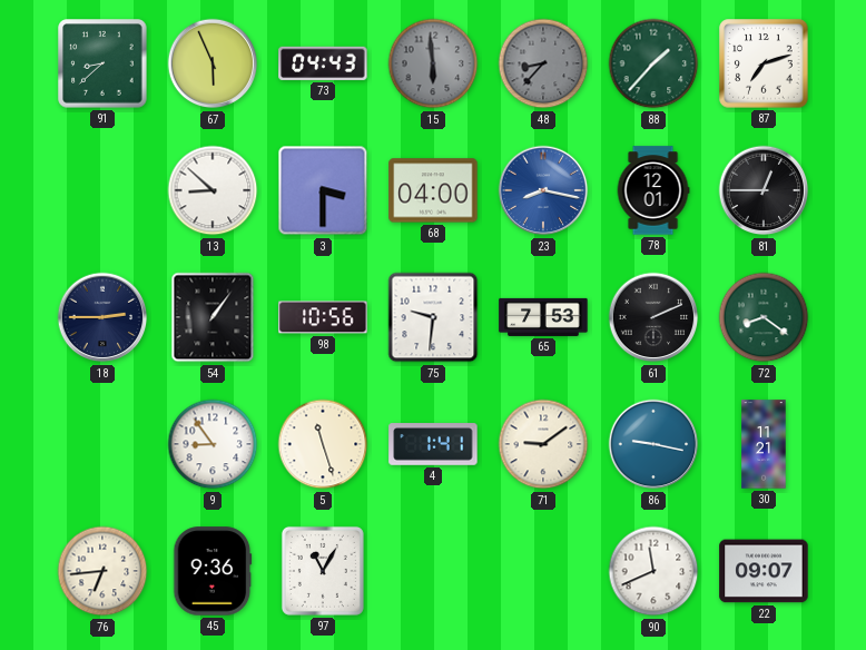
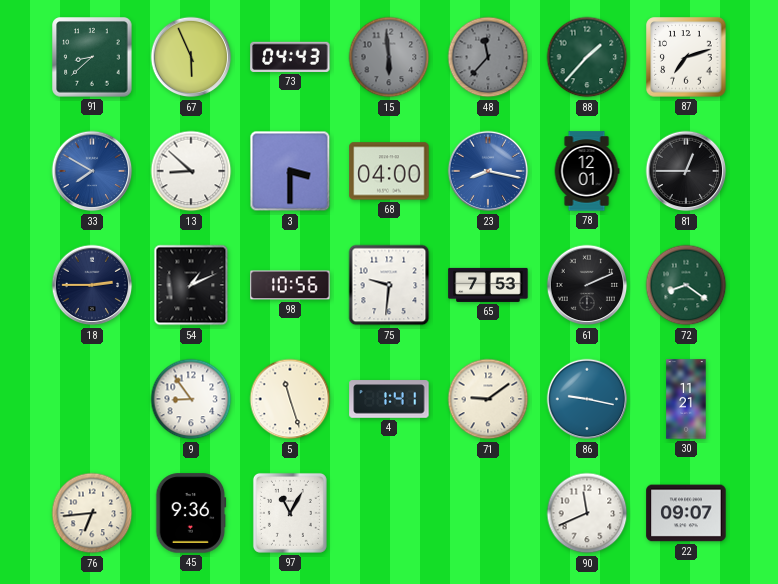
48: 8:37 -> 11:37 (488, 57)
33: none -> 7:50 (92, 171)
54: 1:06 -> 1:11 (191, 285)
